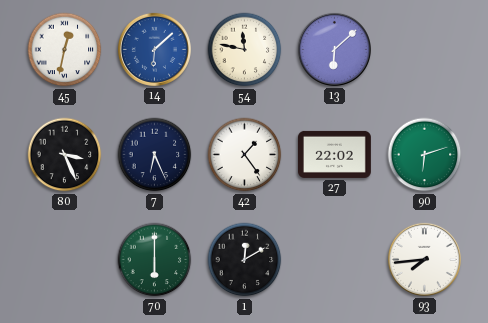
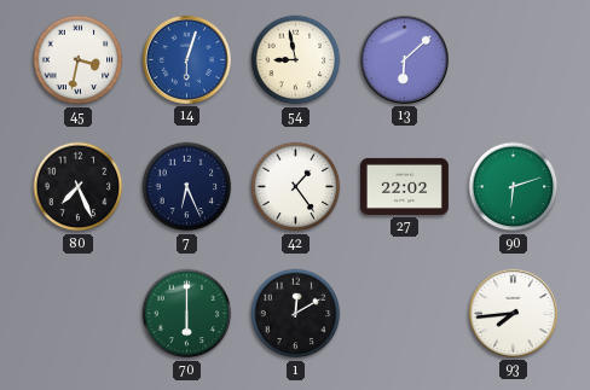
45: 12:32 -> 3:32 (79, 60)
14: 6:08 -> 6:03 (186, 59)
54: 11:47 -> 8:58 (296, 60)
80: 3:26 -> 7:26 (79, 187)
